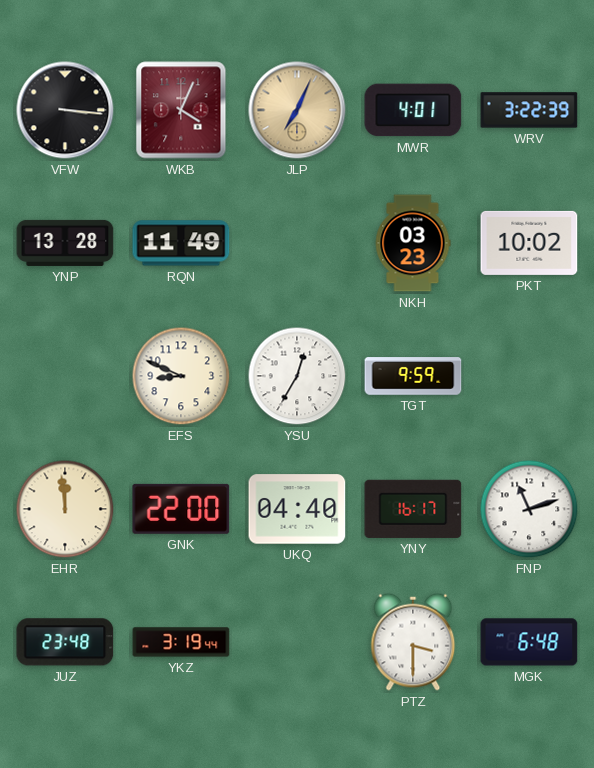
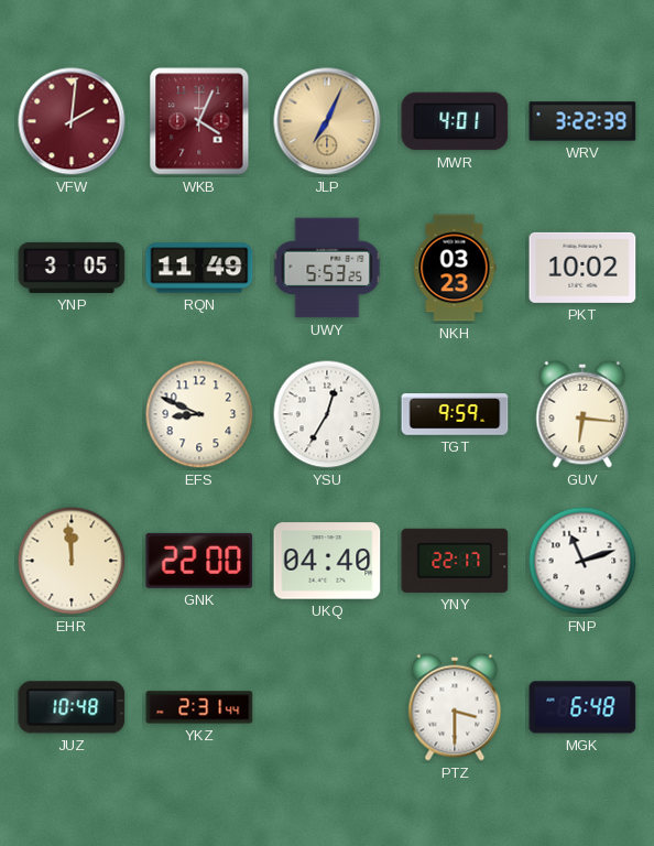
VFW: 3:16 -> 2:01 (72, 121)
VFW dial: black -> burgundy (72, 121)
YNP: 13:28 -> 3:05 (72, 268)
UWY: none -> 5:53 (327, 268)
GUV: none -> 6:16 (582, 414)
YNY: 16:17 -> 22:17 (455, 561)
JUZ: 23:48 -> 10:48 (72, 707)
YKZ: 3:19 -> 2:31 (199, 707)
